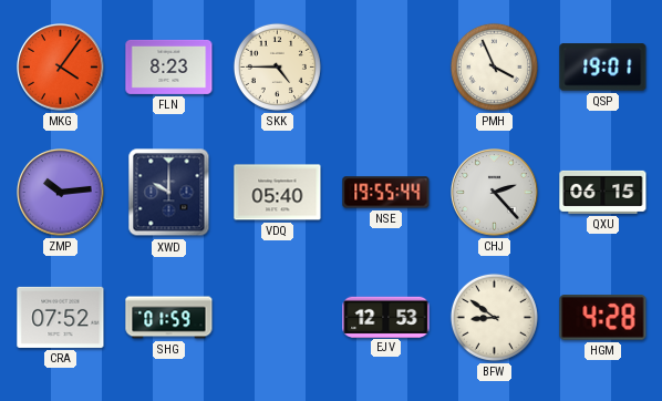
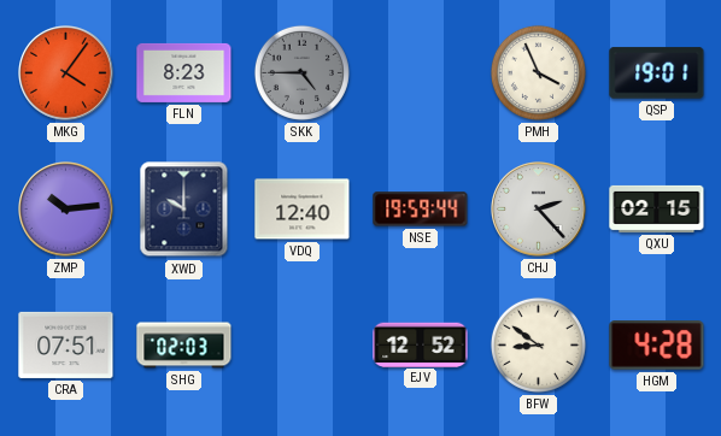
SKK dial: cream -> grey (301, 72)
VDQ: 05:40 -> 12:40 (303, 210)
NSE: 19:55 -> 19:59 (421, 210)
QXU: 06:15 -> 02:15 (657, 208)
CRA: 07:52 -> 07:51 (66, 344)
SHG: 01:59 -> 02:03 (184, 346)
EJV: 12:53 -> 12:52 (421, 344)
